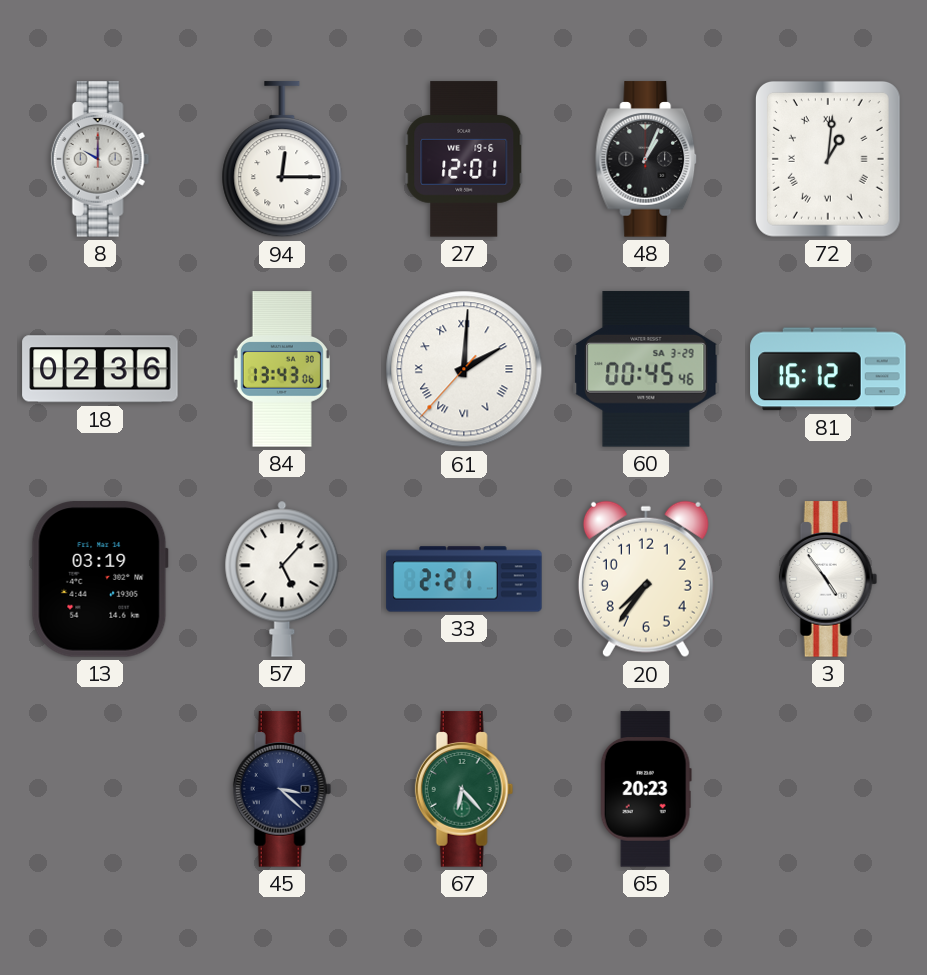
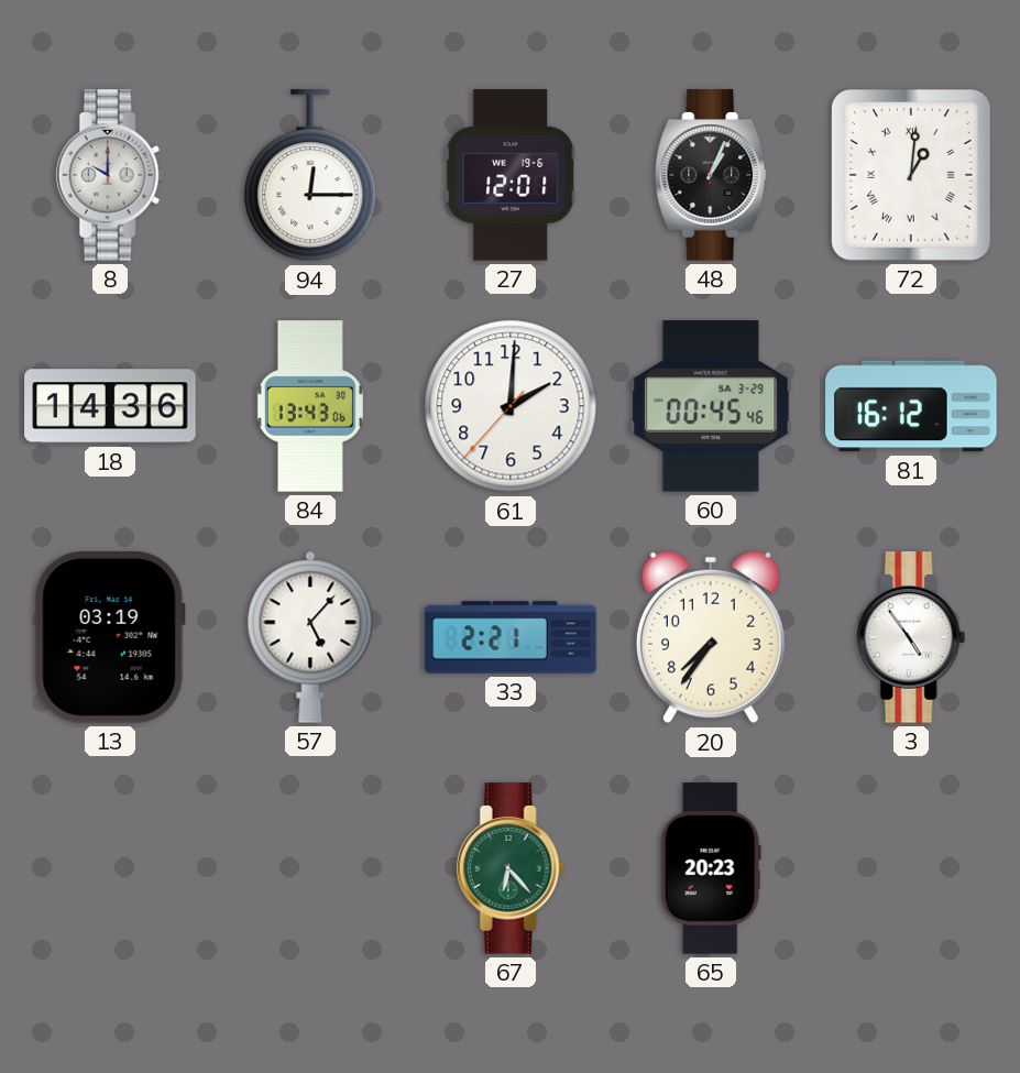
18: 02:36 -> 14:36 (110, 406)
61 numerals: Roman -> Arabic (511, 406)
45: 3:22 -> none (282, 789)
